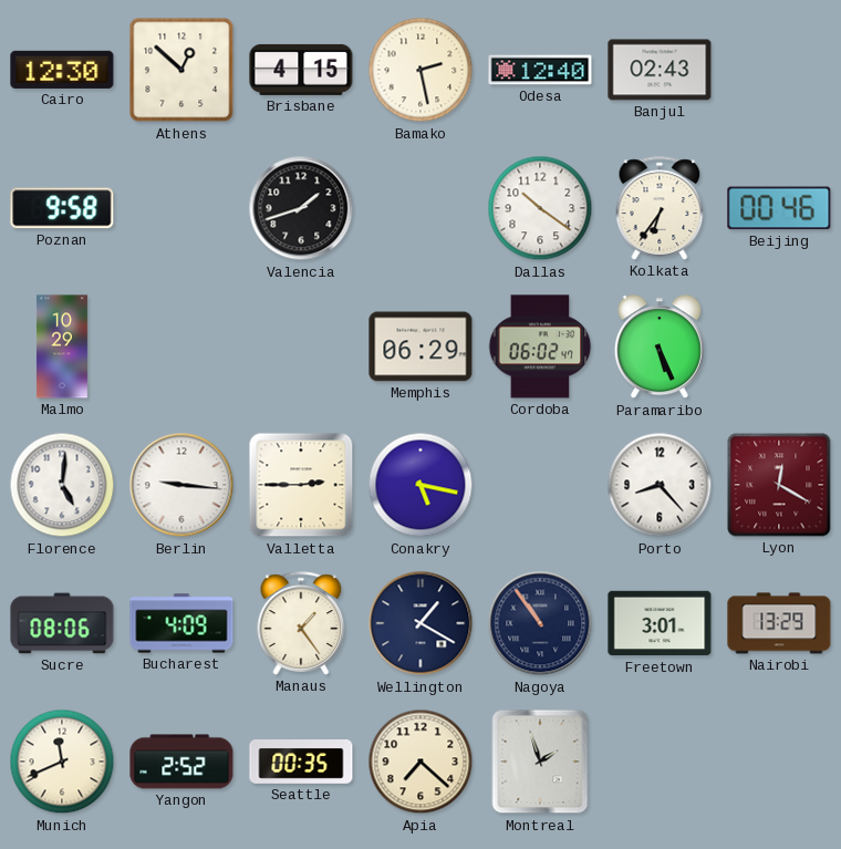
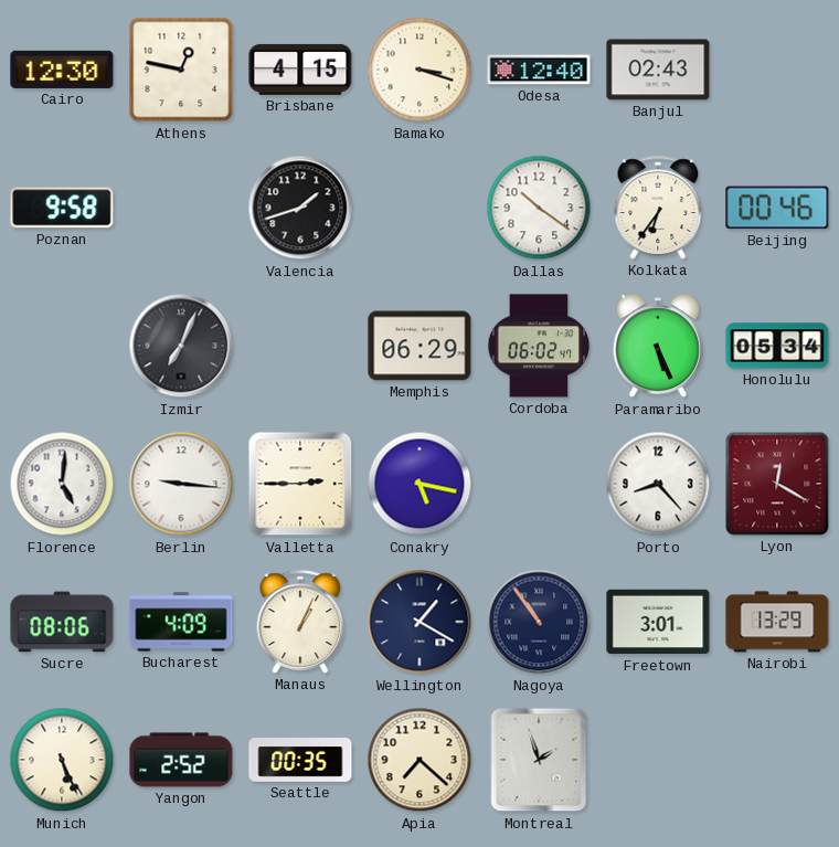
Athens: 12:52 -> 12:47 (181, 70)
Bamako: 2:28 -> 3:18 (419, 70)
Malmo: 10:29 -> none (62, 346)
Izmir: none -> 7:04 (181, 346)
Honolulu: none -> 05:34 (777, 346)
Manaus: 1:24 -> 1:04 (300, 622)
Munich: 11:41 -> 5:26 (62, 760)
